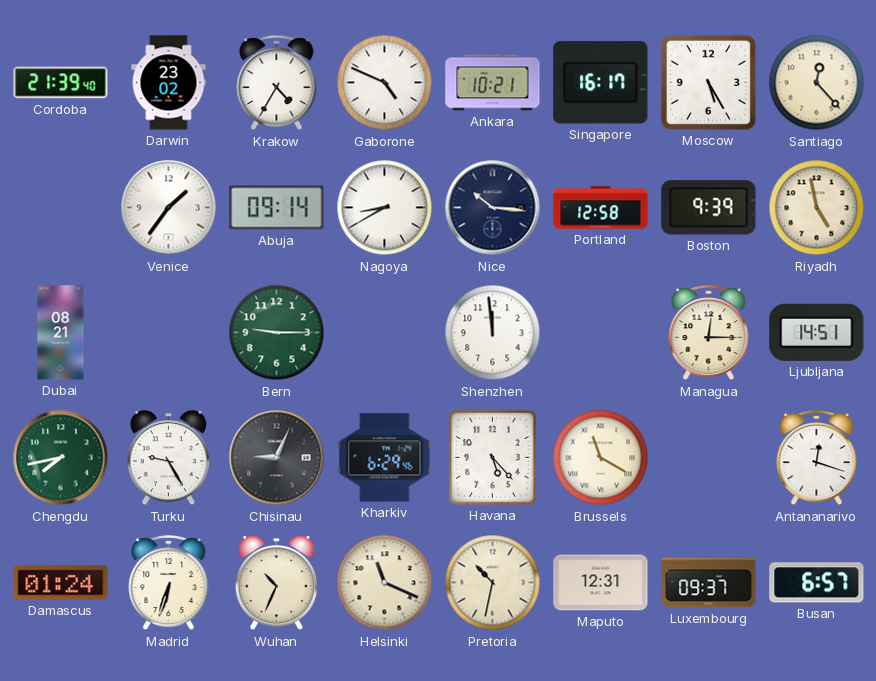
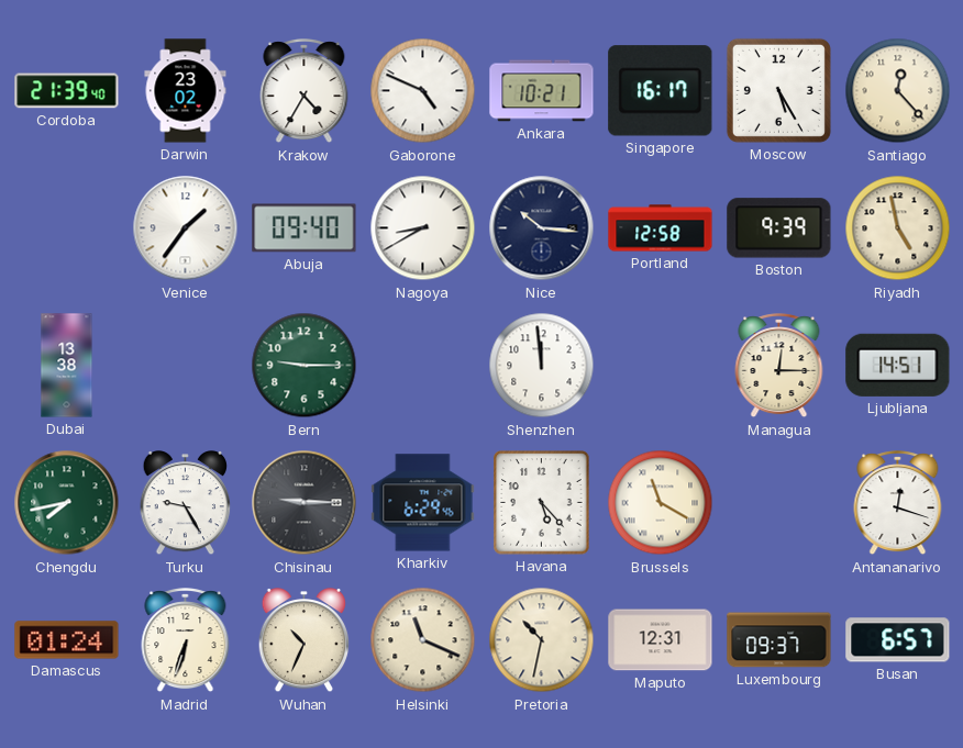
Abuja: 09:14 -> 09:40 (305, 228)
Dubai: 08:21 -> 13:38 (67, 366)
Chisinau: 9:04 -> 9:15 (305, 503)
